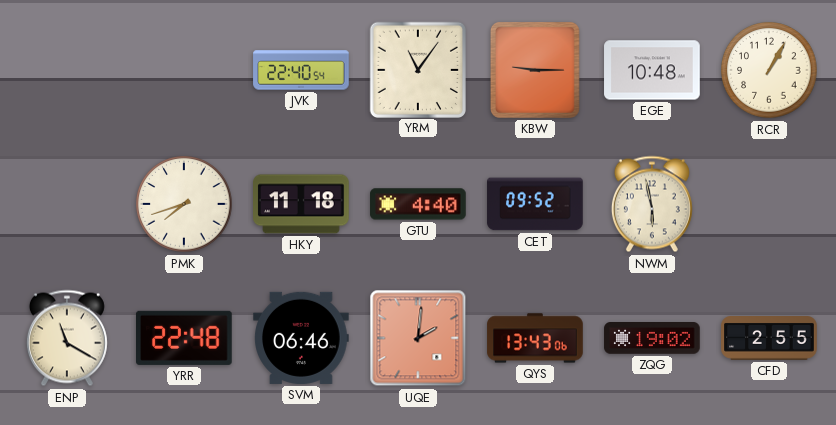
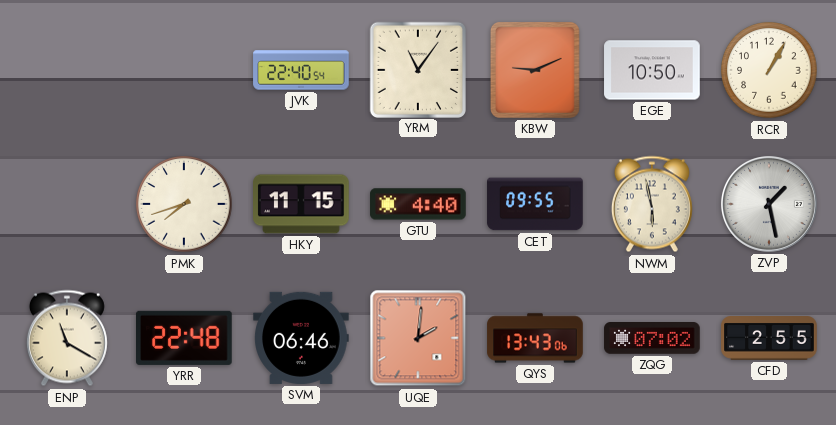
KBW: 9:15 -> 9:11 (535, 70)
EGE: 10:48 -> 10:50 (652, 70)
HKY: 11:18 -> 11:15 (301, 204)
CET: 09:52 -> 09:55 (535, 204)
ZVP: none -> 1:28 (769, 204)
ZQG: 19:02 -> 07:02 (652, 339)
